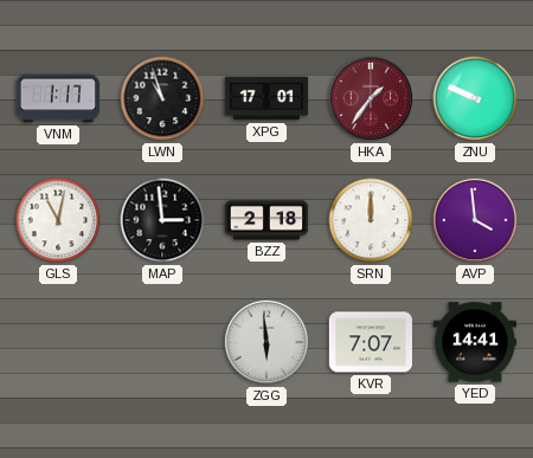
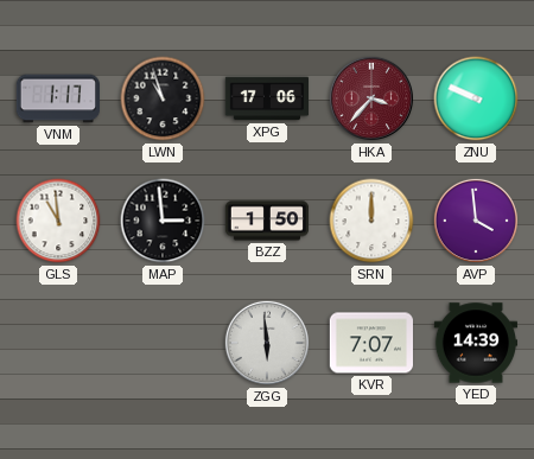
XPG: 17:01 -> 17:06 (267, 98)
HKA: 1:36 -> 3:37 (371, 98)
GLS: 11:02 -> 10:59 (58, 221)
BZZ: 2:18 -> 1:50 (267, 221)
YED: 14:41 -> 14:39 (475, 343)
